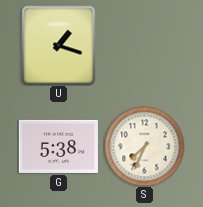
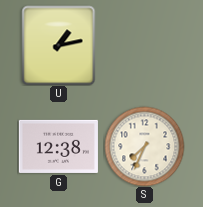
U: 1:18 -> 1:13 (59, 45)
G: 5:38 -> 12:38 (58, 146)
